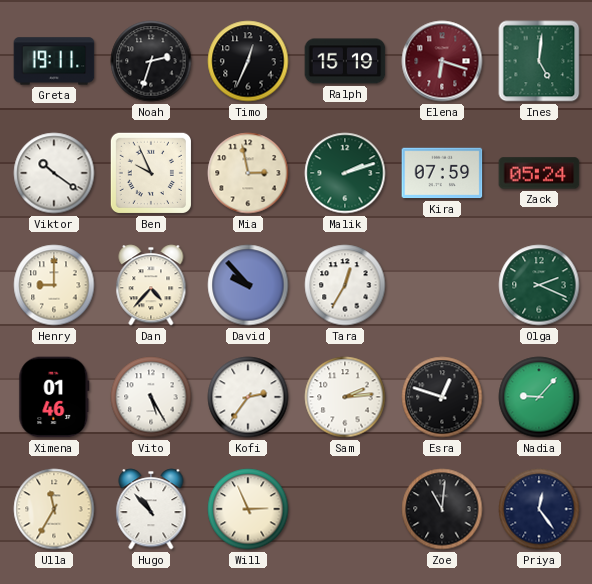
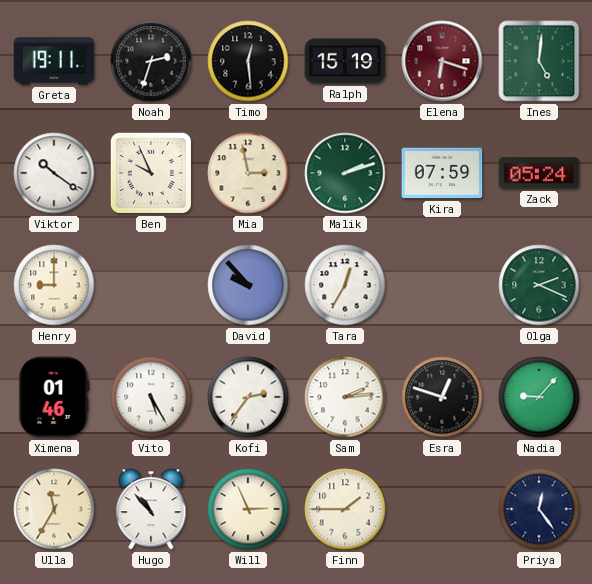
Timo: 12:34 -> 12:29 (248, 61)
Dan: 4:37 -> none (151, 285)
Finn: none -> 1:45 (345, 509)
Zoe: 11:01 -> none (442, 509)
